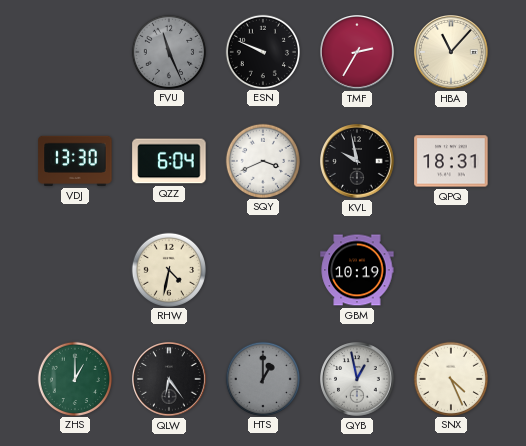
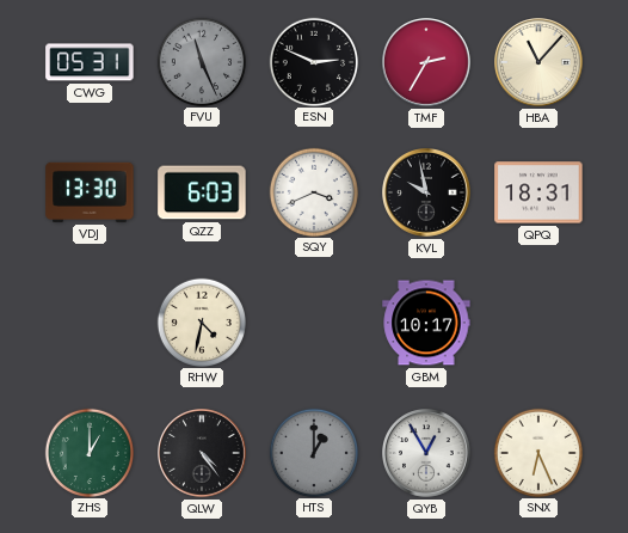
CWG: none -> 05:31 (90, 62)
ESN: 9:49 -> 2:49 (313, 61)
QZZ: 6:04 -> 6:03 (202, 192)
GBM: 10:19 -> 10:17 (426, 323)
QLW: 6:24 -> 4:24 (202, 453)
QYB: 12:58 -> 12:55 (426, 453)
SNX: 4:26 -> 6:26 (537, 452)
